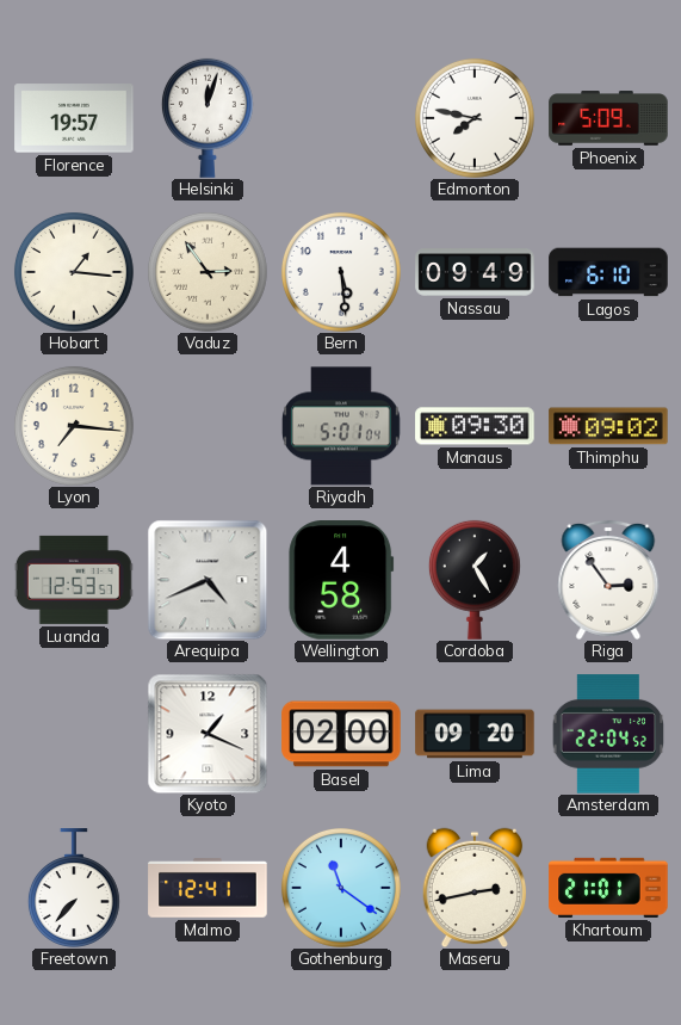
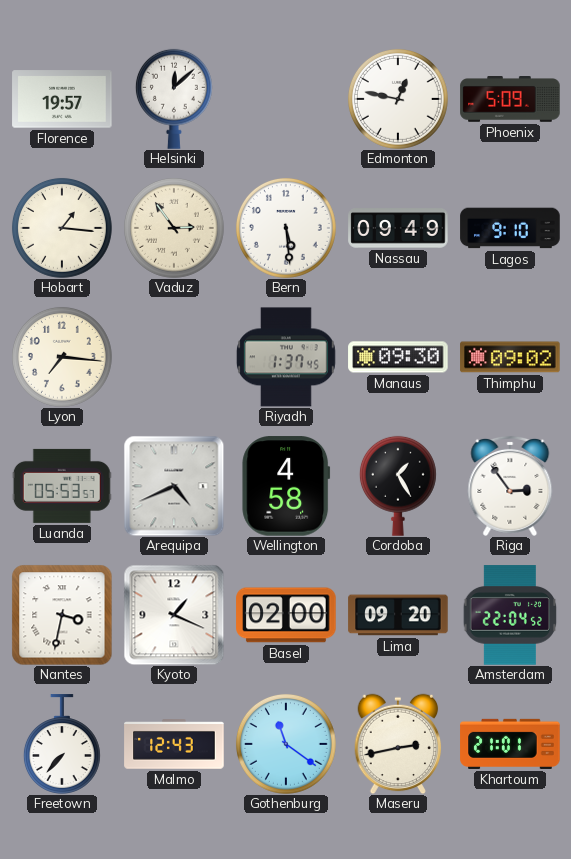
Helsinki: 12:03 -> 12:08 (174, 99)
Edmonton: 7:47 -> 12:47 (398, 99)
Lagos: 6:10 -> 9:10 (510, 228)
Riyadh: 5:01 -> 1:37 (286, 357)
Luanda: 12:53 -> 05:53 (62, 486)
Nantes: none -> 3:32 (62, 615)
Malmo: 12:41 -> 12:43 (174, 744)
